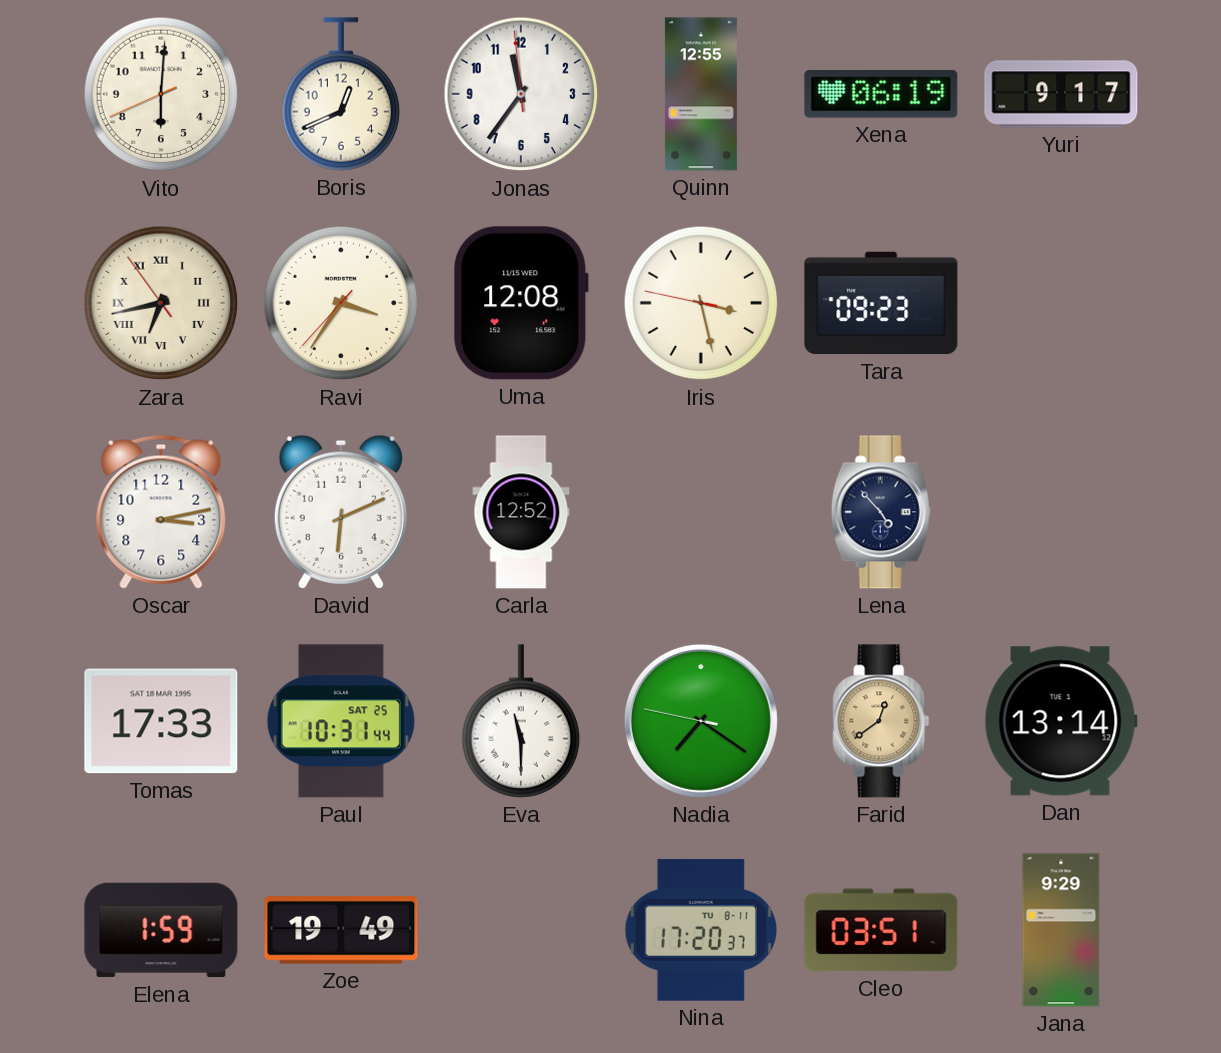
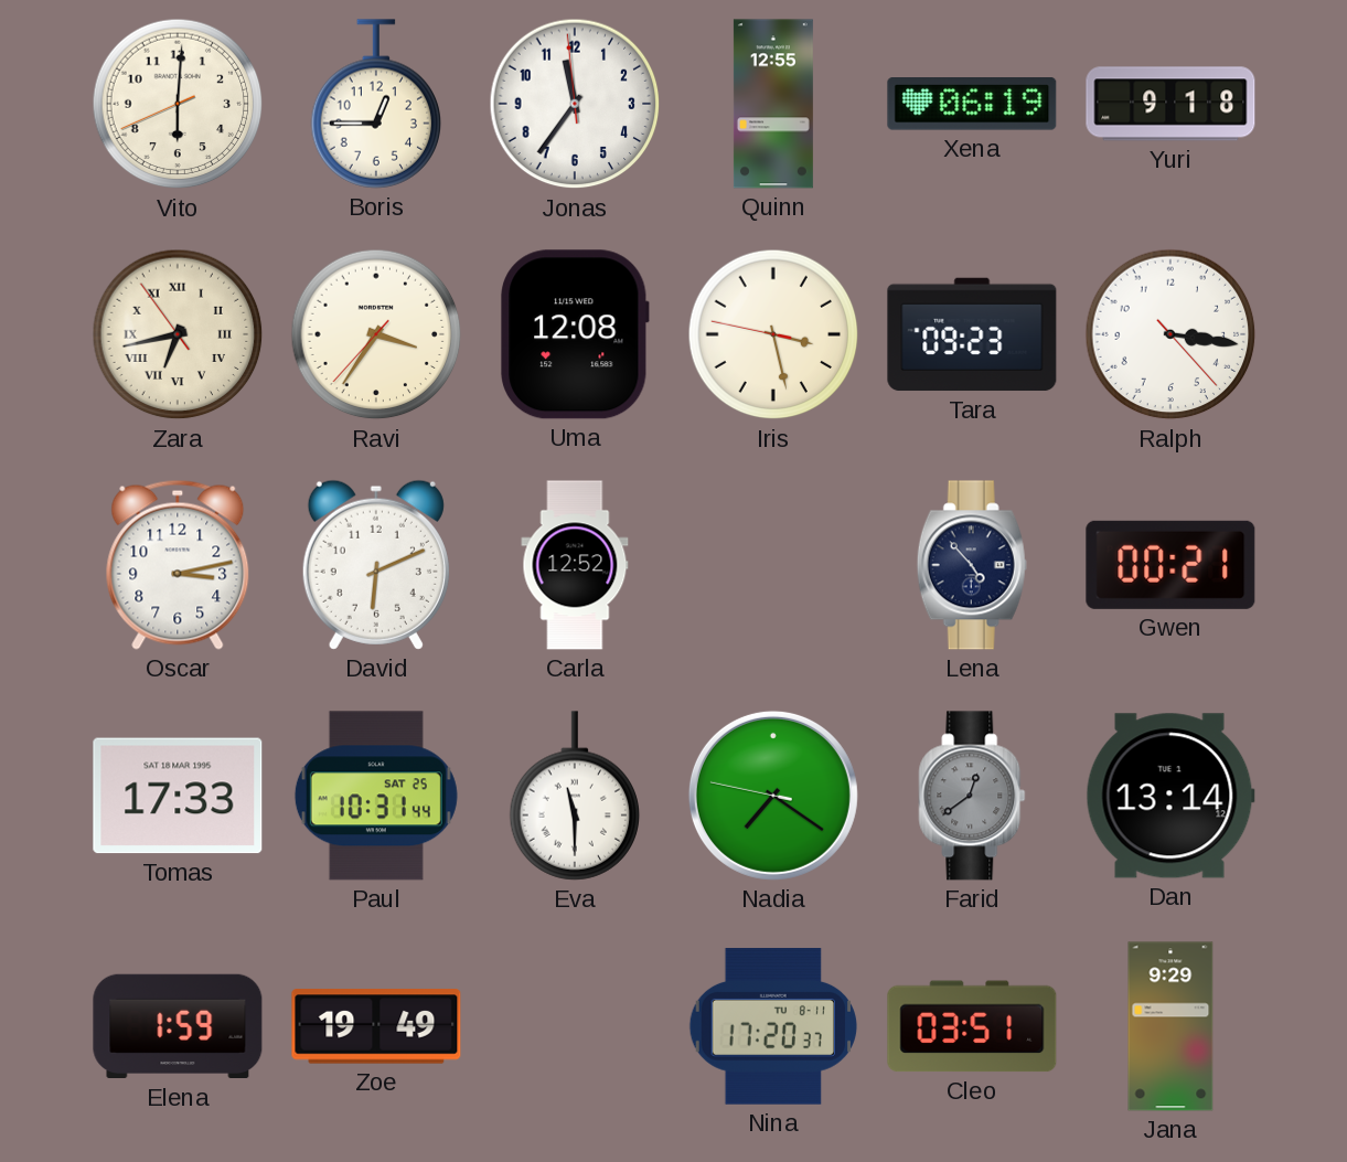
Boris: 12:41 -> 12:45 (376, 104)
Yuri: 9:17 -> 9:18 (1170, 104)
Ralph: none -> 3:16 (1170, 334)
Gwen: none -> 00:21 (1170, 565)
Farid dial: champagne -> grey (972, 796)
